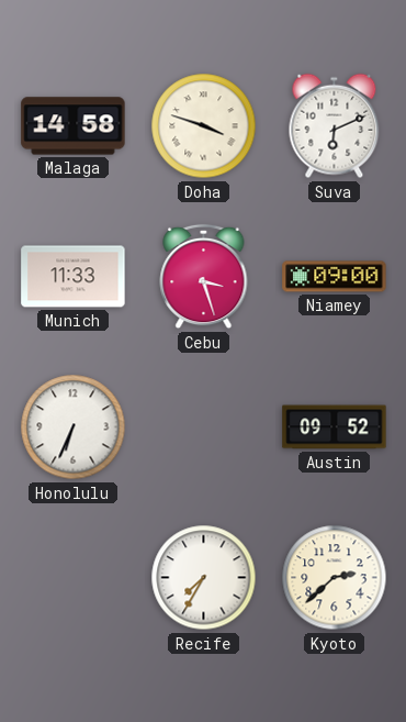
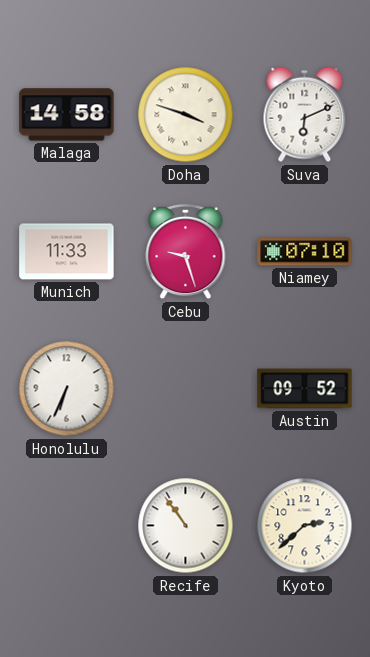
Cebu: 3:27 -> 9:27 (186, 252)
Niamey: 09:00 -> 07:10 (305, 252)
Recife: 7:35 -> 10:54 (186, 526)
